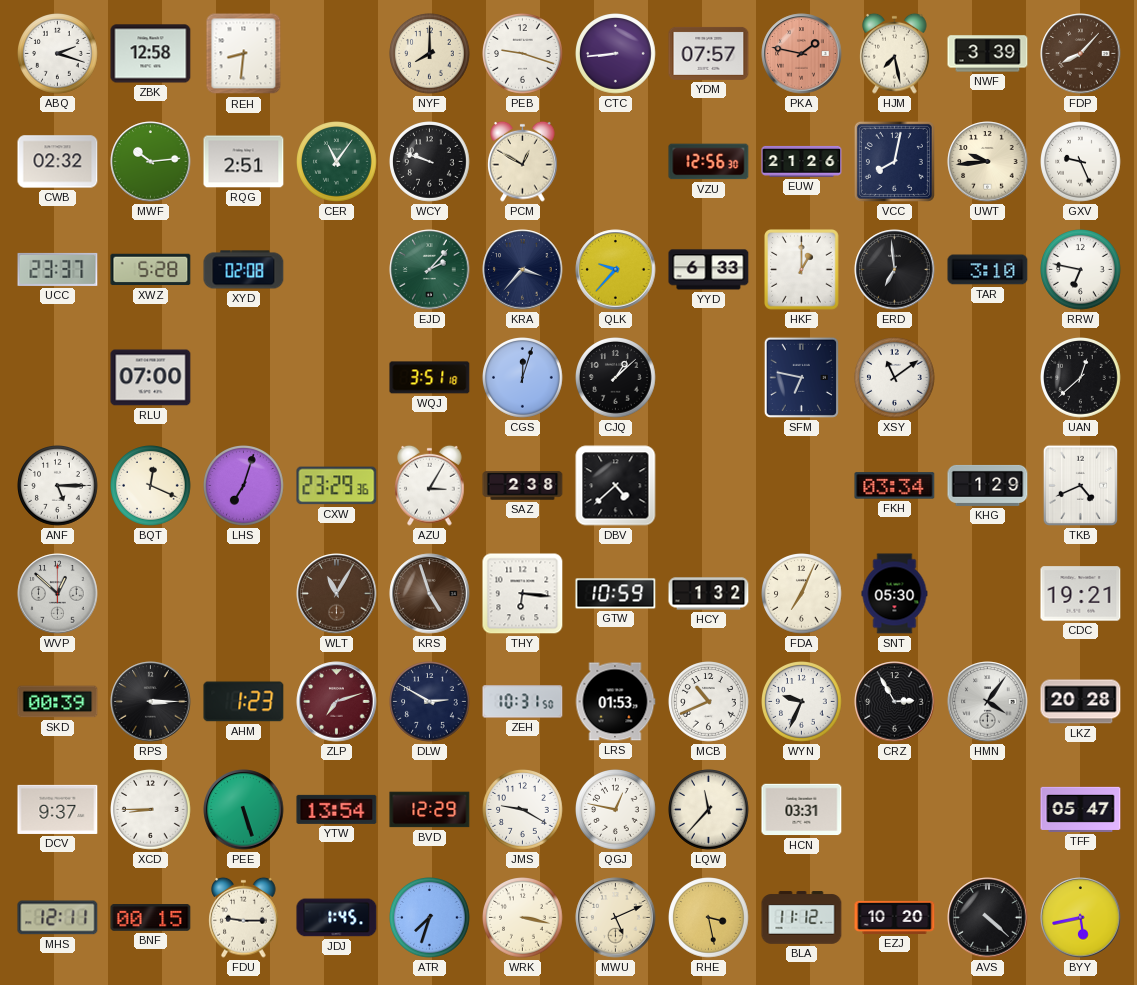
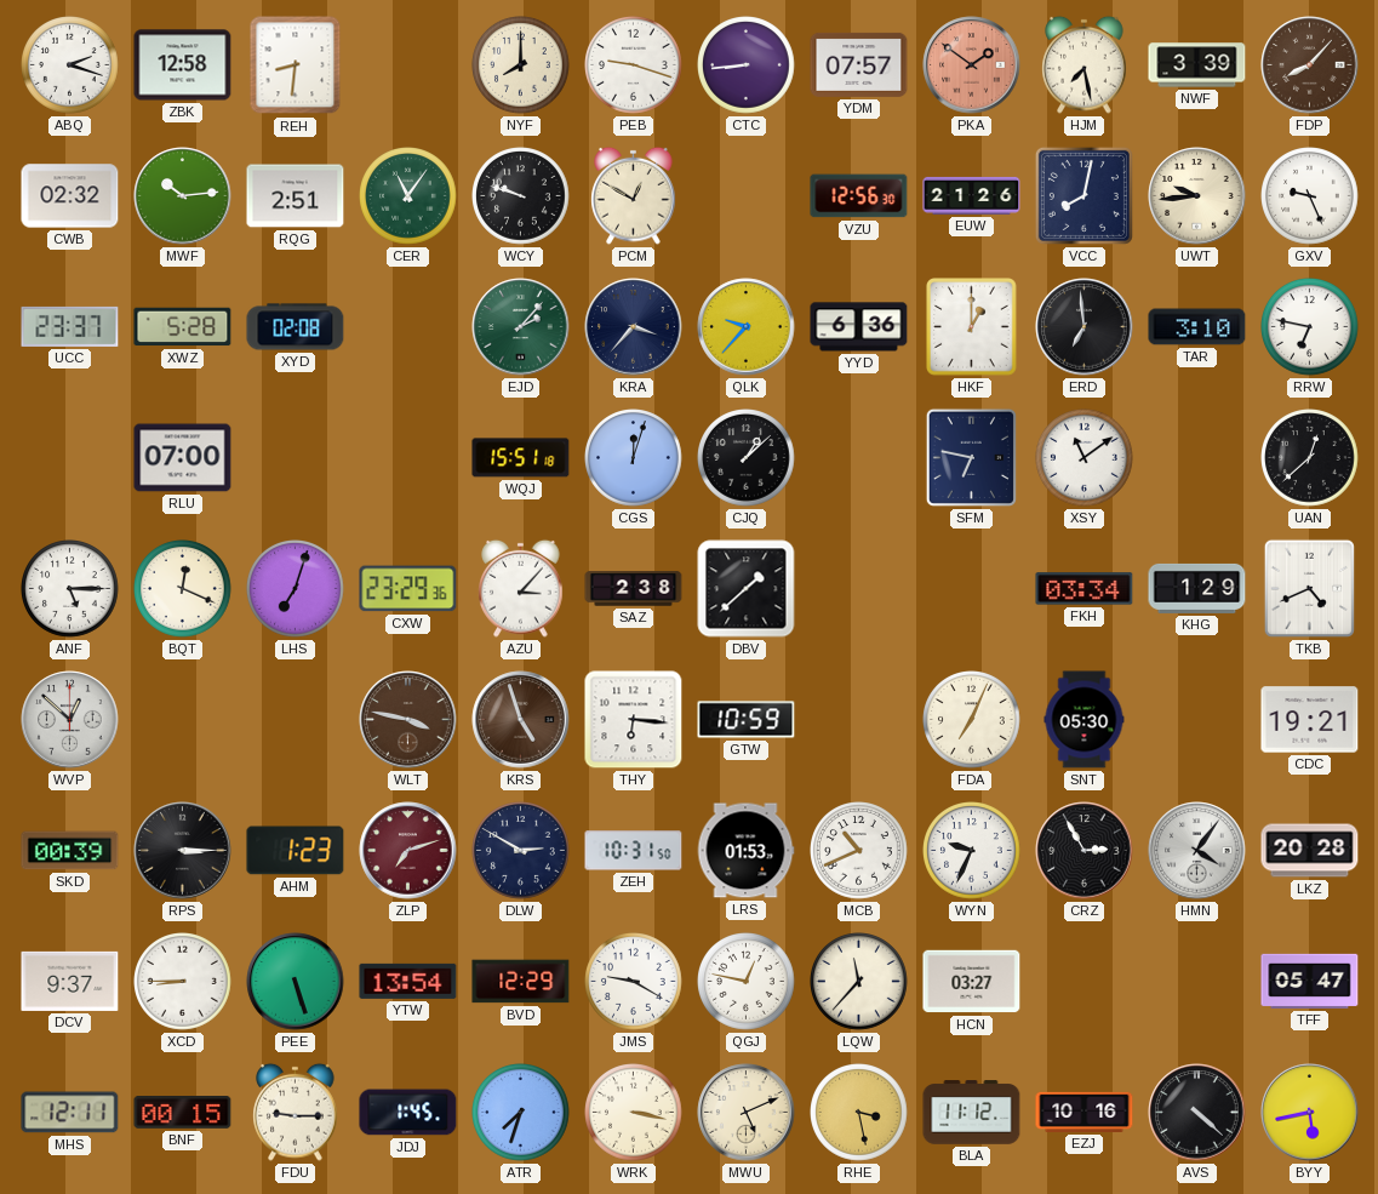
PKA: 1:47 -> 1:51 (972, 65)
YYD: 6:33 -> 6:36 (859, 327)
WQJ: 3:51 -> 15:51 (521, 458)
AZU: 3:05 -> 3:07 (521, 588)
DBV: 4:38 -> 1:38 (747, 589)
WLT: 11:05 -> 3:47 (408, 720)
HCY: 1:32 -> none (709, 594)
HCN: 03:31 -> 03:27 (972, 982)
EZJ: 10:20 -> 10:16 (1085, 1112)
